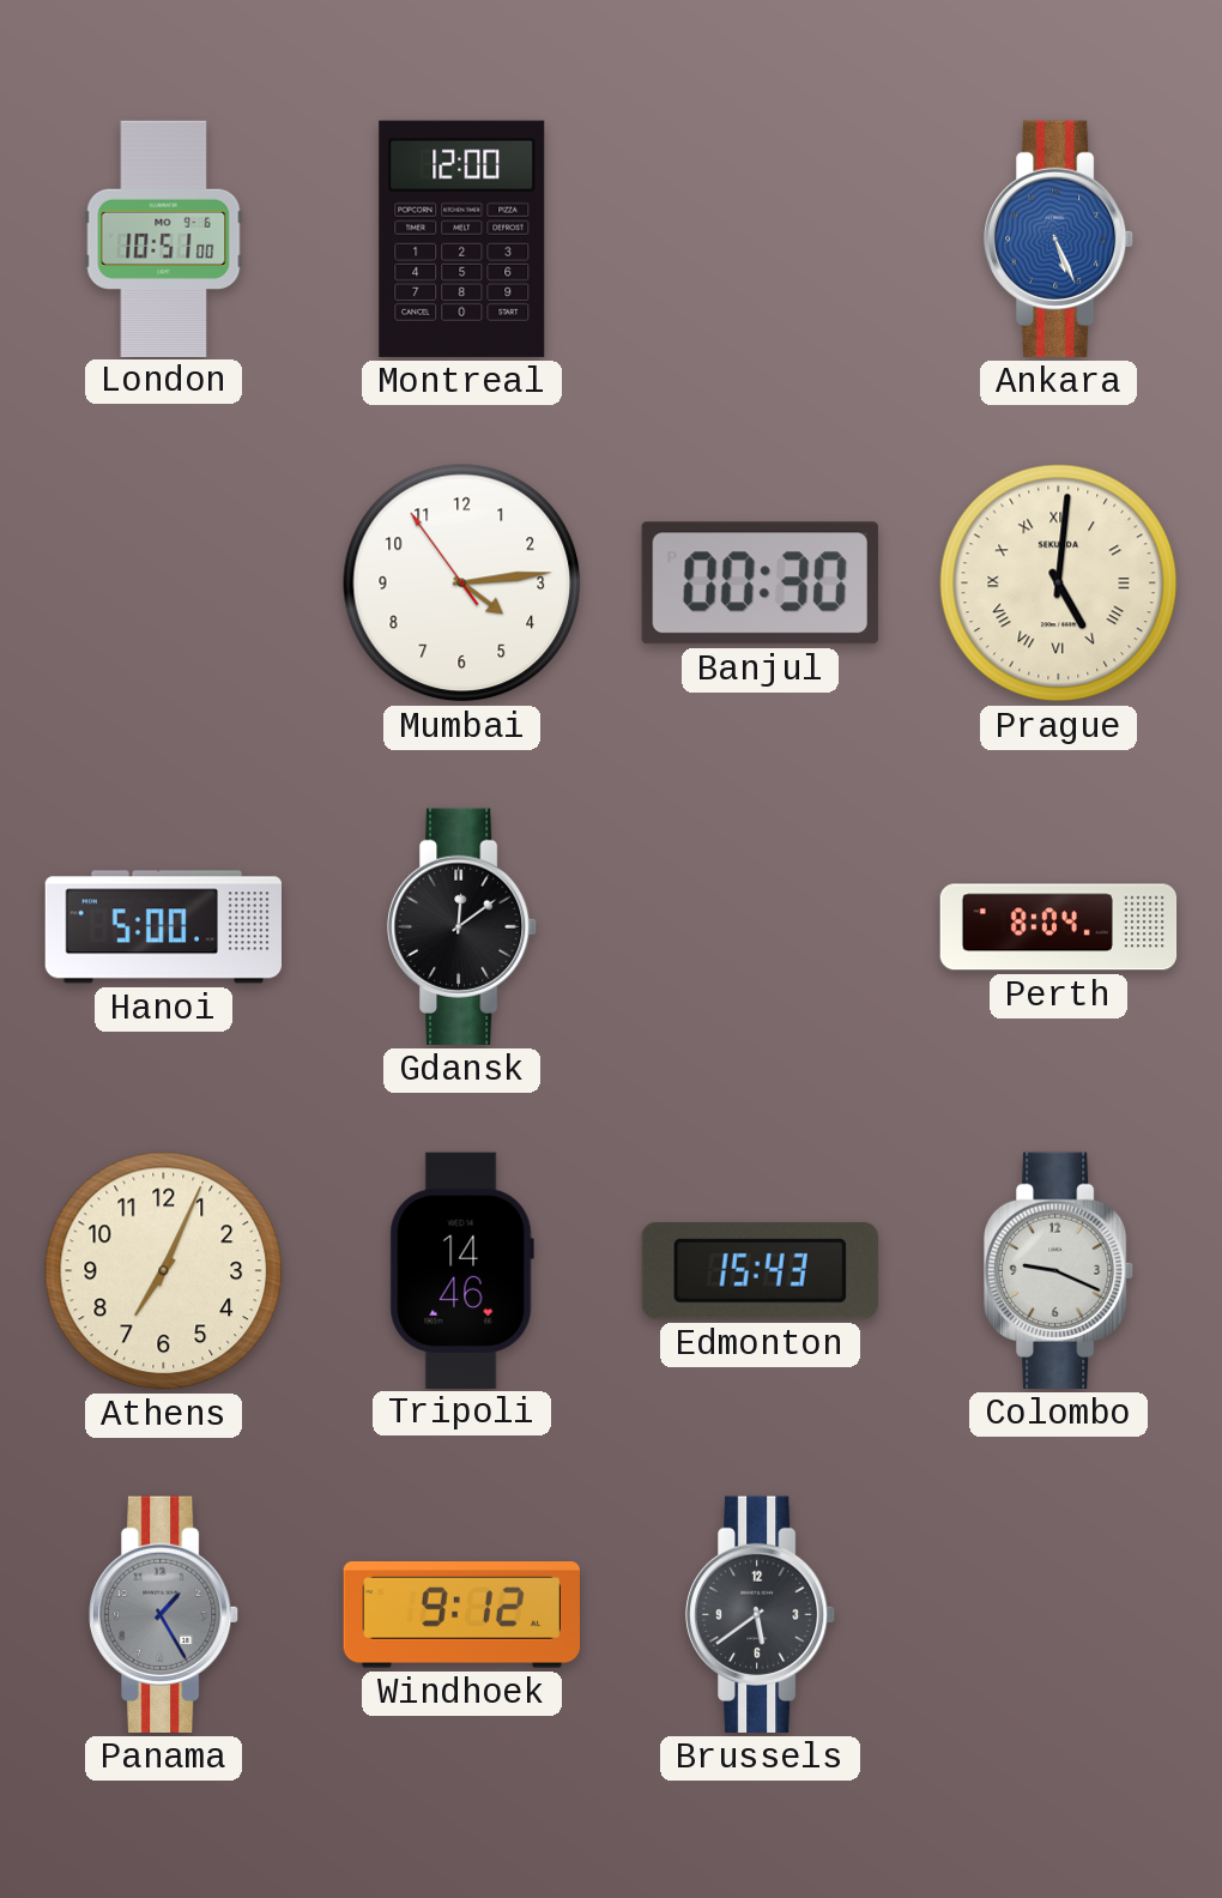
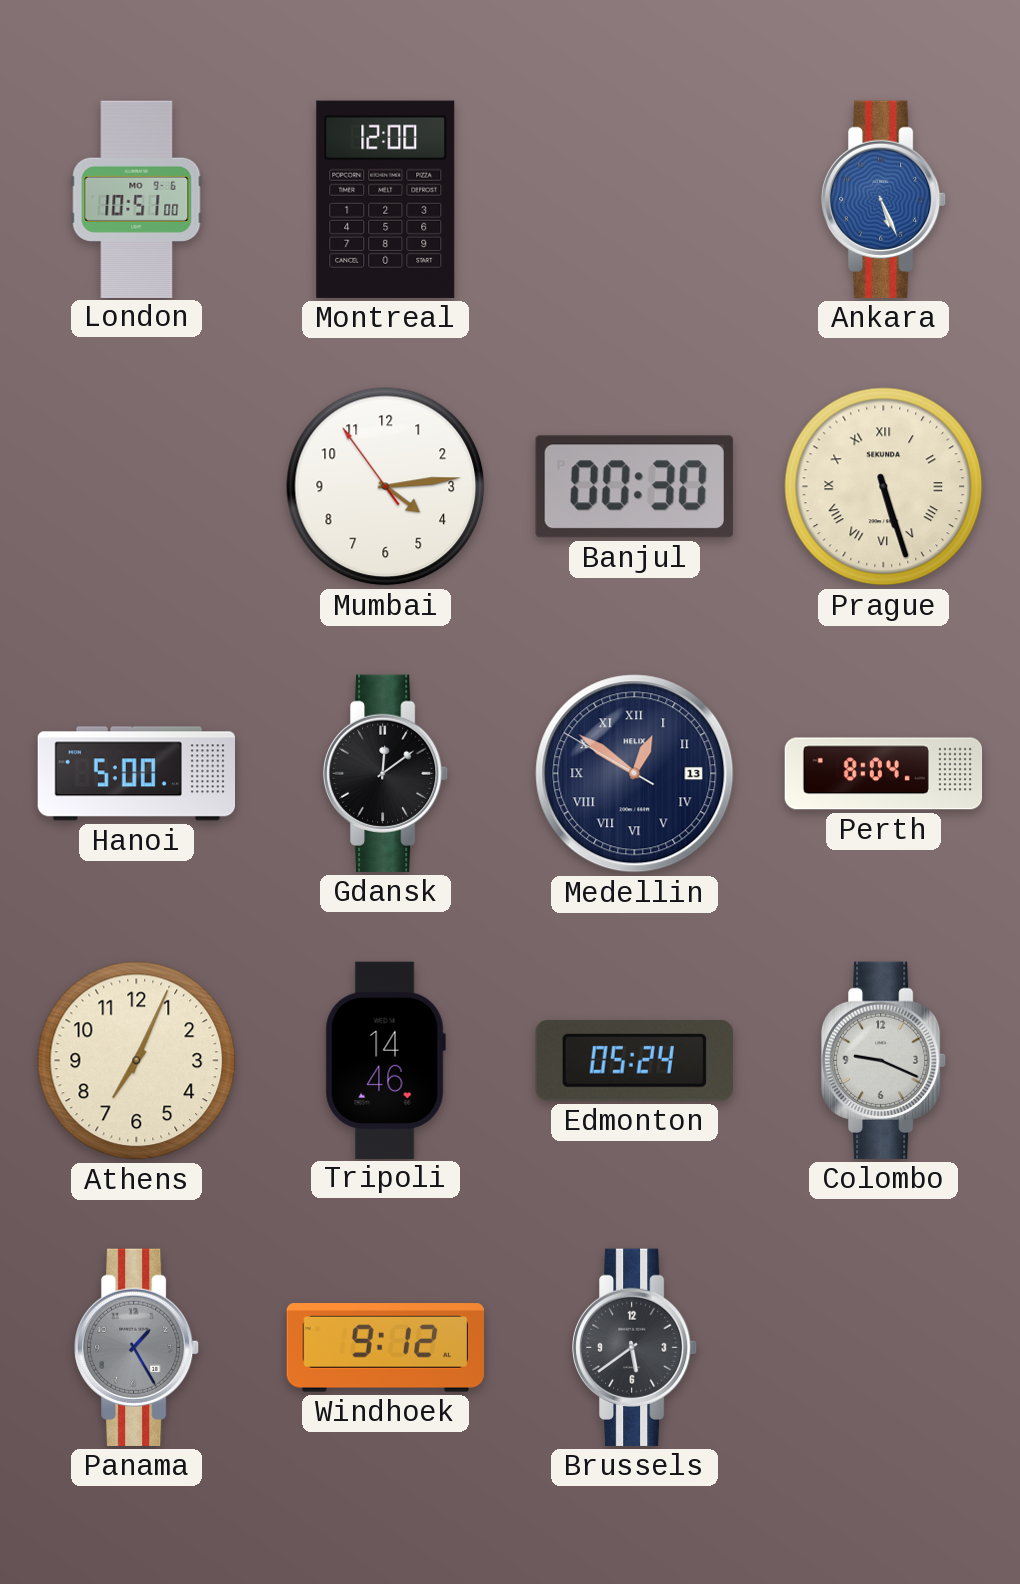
Prague: 5:01 -> 5:27 (884, 487)
Medellin: none -> 12:50 (635, 774)
Edmonton: 15:43 -> 05:24 (634, 1060)
